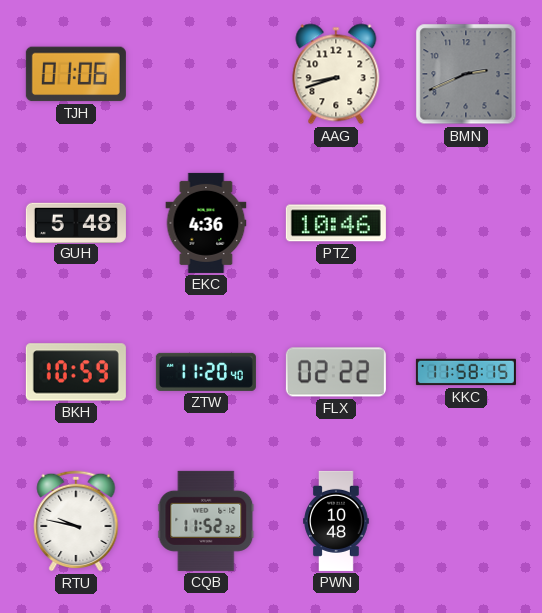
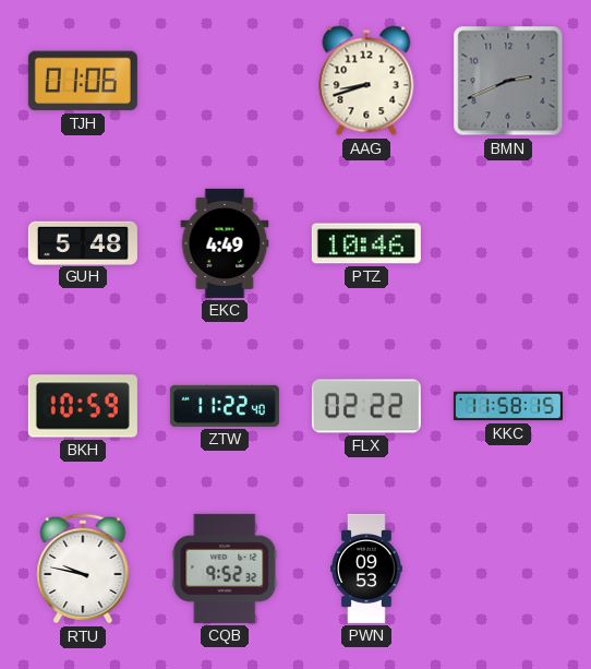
EKC: 4:36 -> 4:49 (225, 243)
ZTW: 11:20 -> 11:22 (225, 406)
CQB: 11:52 -> 9:52 (225, 569)
PWN: 10:48 -> 09:53 (366, 569)
